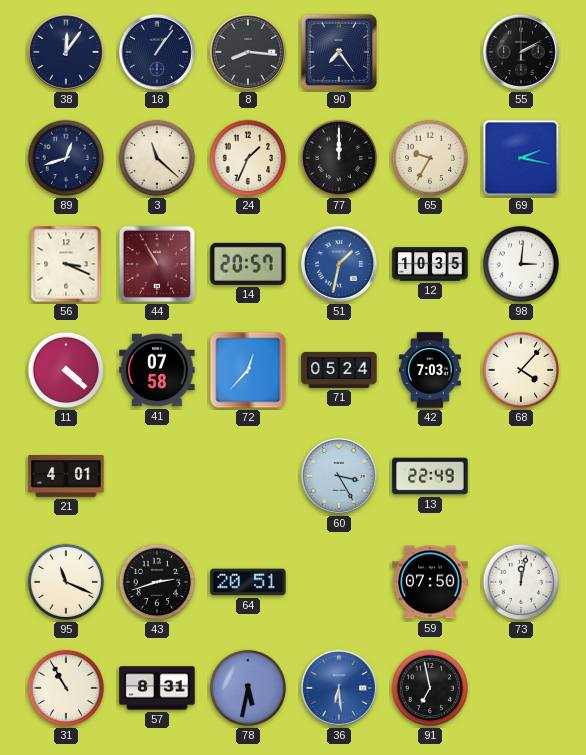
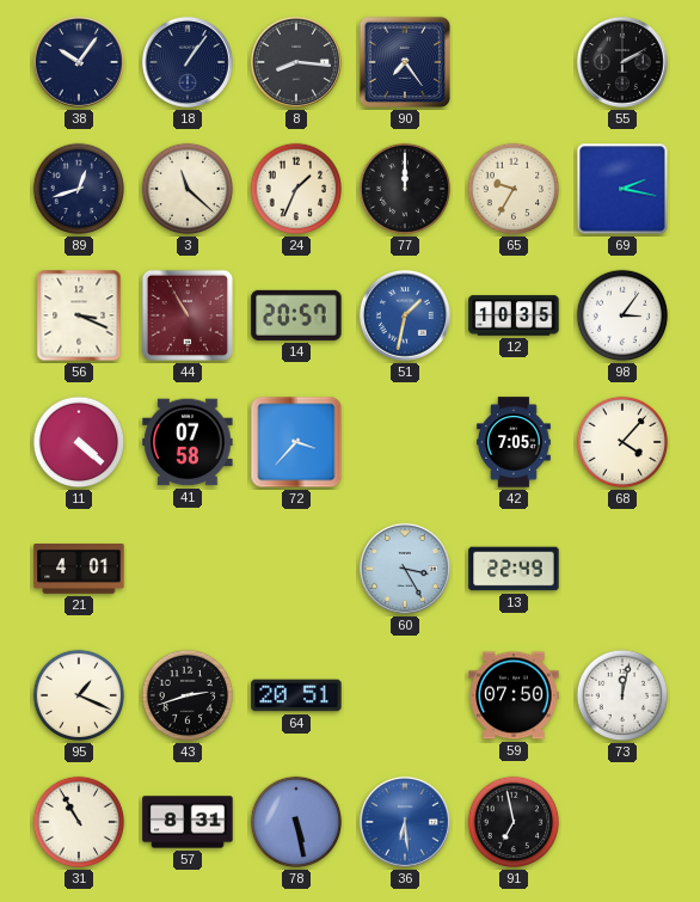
38: 12:06 -> 10:06 (79, 62)
98: 3:01 -> 3:06 (622, 315)
72: 12:37 -> 3:37 (296, 442)
71: 05:24 -> none (339, 370)
42: 7:03 -> 7:05 (515, 442)
95: 11:19 -> 1:19 (79, 695)
78: 5:32 -> 5:28 (296, 822)
